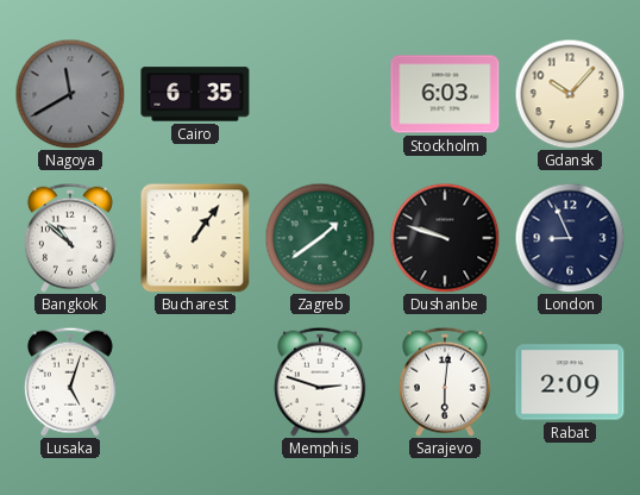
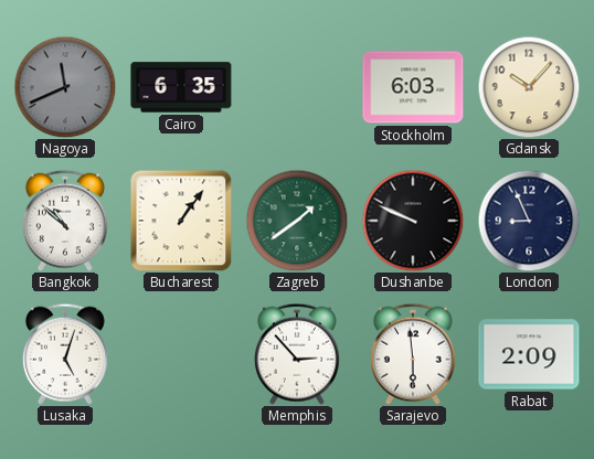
Nagoya: 11:40 -> 11:41 (65, 87)
Dushanbe: 9:48 -> 9:49 (413, 221)
Memphis: 2:48 -> 2:53 (297, 354)
Sarajevo: 6:01 -> 5:59 (413, 354)
